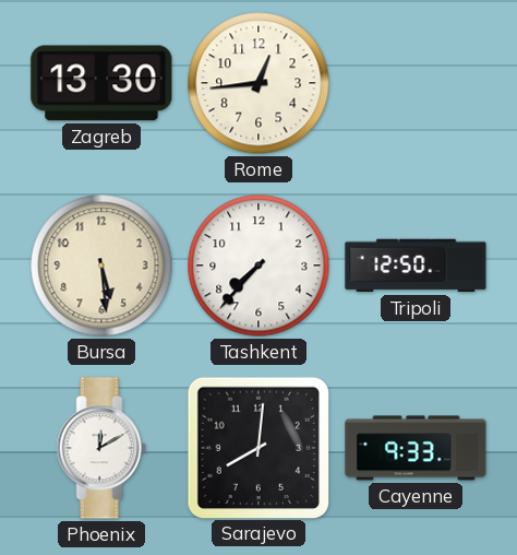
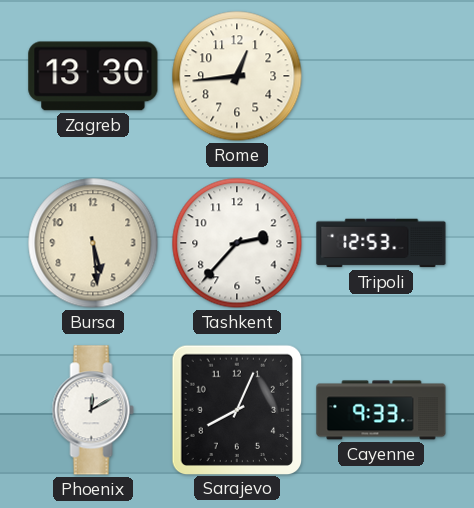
Tashkent: 7:37 -> 2:37 (237, 243)
Tripoli: 12:50 -> 12:53 (381, 243)
Sarajevo: 8:01 -> 8:04 (236, 409)
